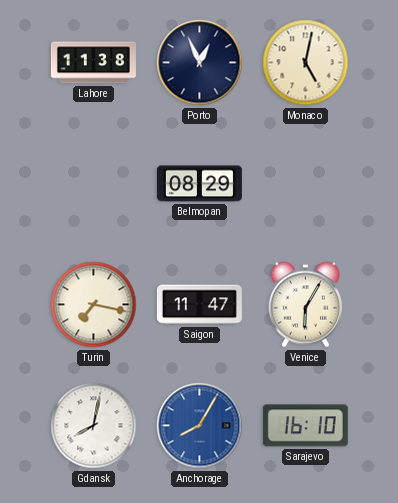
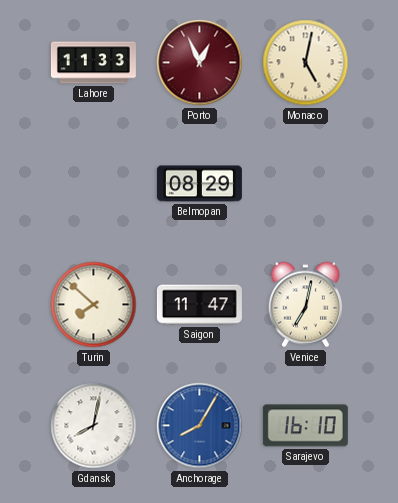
Lahore: 11:38 -> 11:33 (93, 63)
Porto dial: navy -> burgundy (200, 63)
Turin: 7:17 -> 7:52 (94, 305)
Venice: 6:05 -> 7:02 (305, 305)
